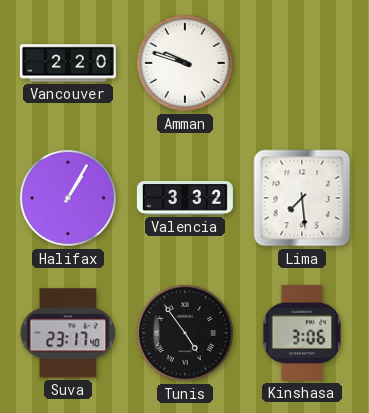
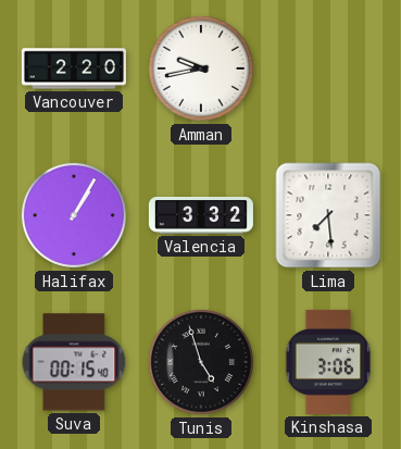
Amman: 9:48 -> 9:43 (201, 68)
Suva: 23:17 -> 00:15 (74, 362)
Tunis: 4:54 -> 4:57 (201, 362)
